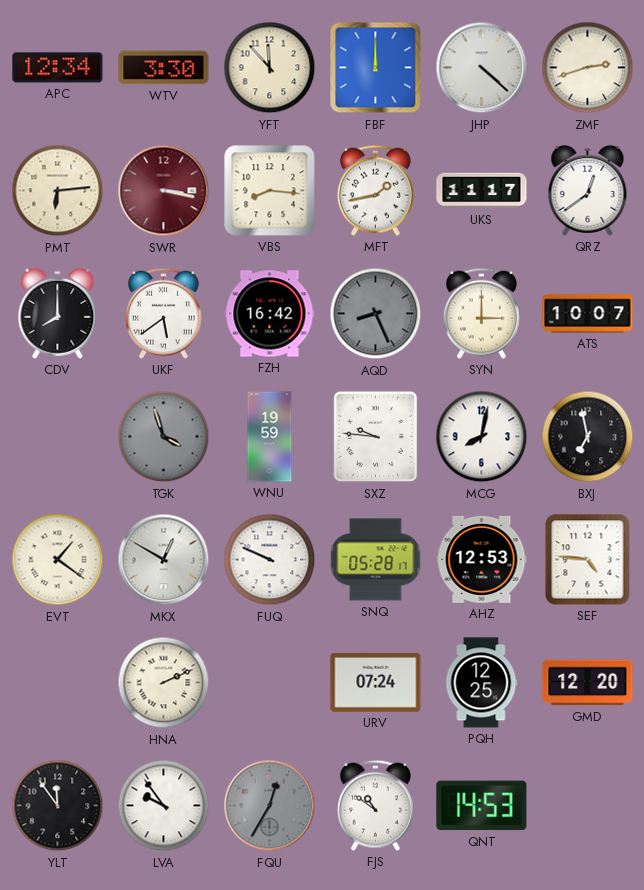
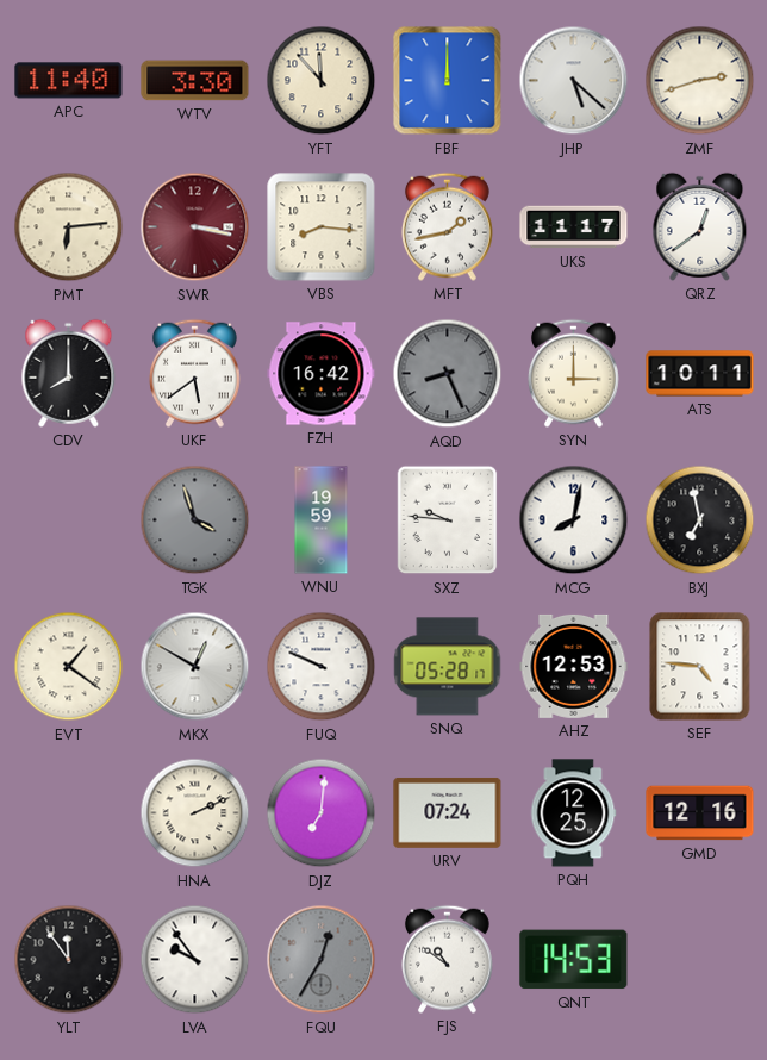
APC: 12:34 -> 11:40 (69, 81)
JHP: 4:22 -> 5:22 (574, 81)
ATS: 10:07 -> 10:11 (700, 374)
DJZ: none -> 7:01 (322, 813)
GMD: 12:20 -> 12:16 (700, 813)
